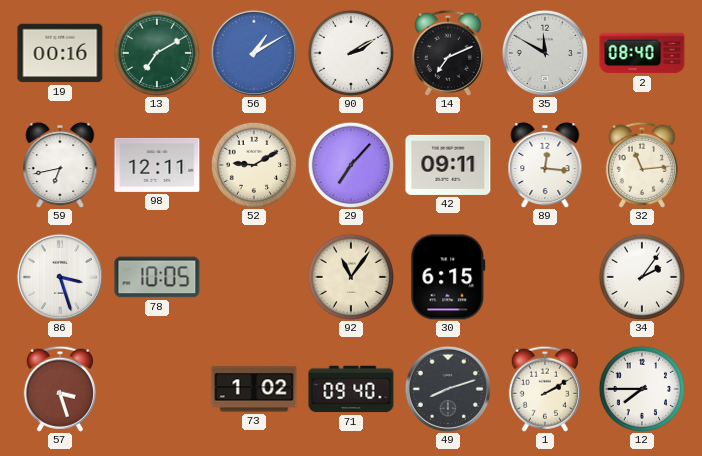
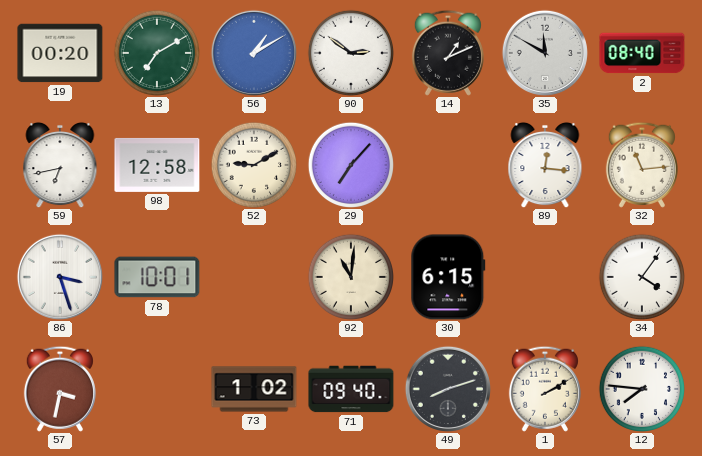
19: 00:16 -> 00:20 (60, 53)
90: 2:10 -> 2:51 (350, 52)
14: 7:11 -> 1:11 (448, 53)
98: 12:11 -> 12:58 (157, 165)
42: 09:11 -> none (448, 165)
78: 10:05 -> 10:01 (157, 277)
92: 11:06 -> 11:01 (350, 276)
34: 2:06 -> 4:06 (641, 276)
57: 3:27 -> 3:32 (60, 389)
12: 7:45 -> 7:46 (641, 388)
